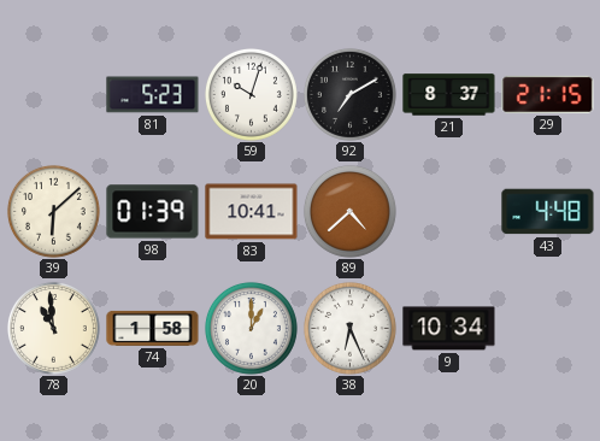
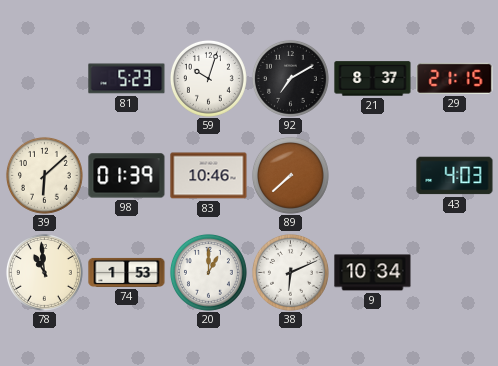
83: 10:41 -> 10:46 (209, 176)
89: 4:38 -> 7:38 (290, 175)
43: 4:48 -> 4:03 (455, 176)
74: 1:58 -> 1:53 (127, 272)
38: 6:26 -> 6:11 (290, 272)
